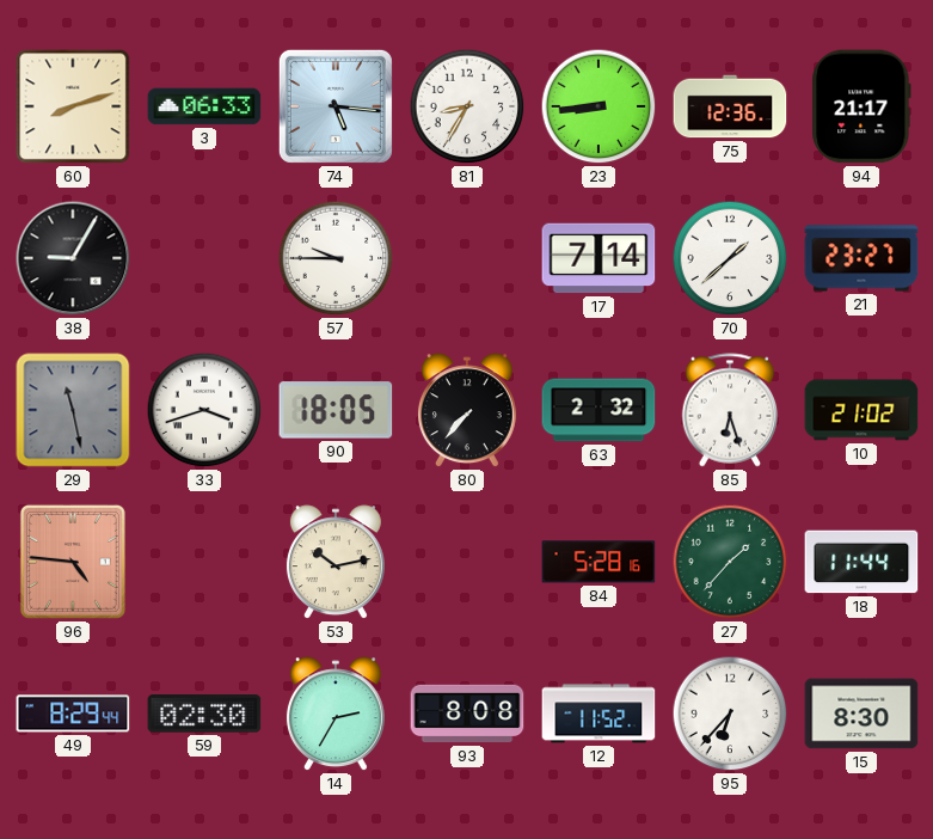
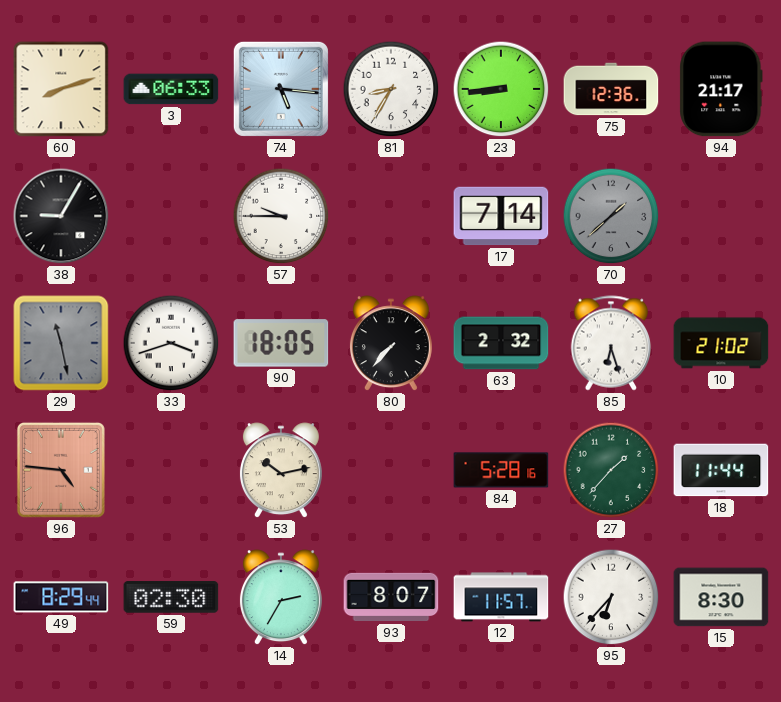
70 dial: white -> grey (611, 216)
21: 23:27 -> none (861, 258)
93: 8:08 -> 8:07 (391, 597)
12: 11:52 -> 11:57 (501, 597)
